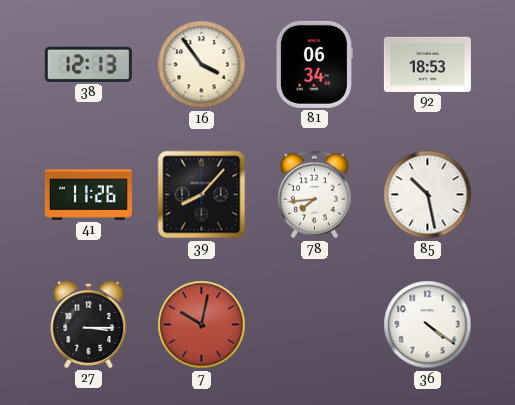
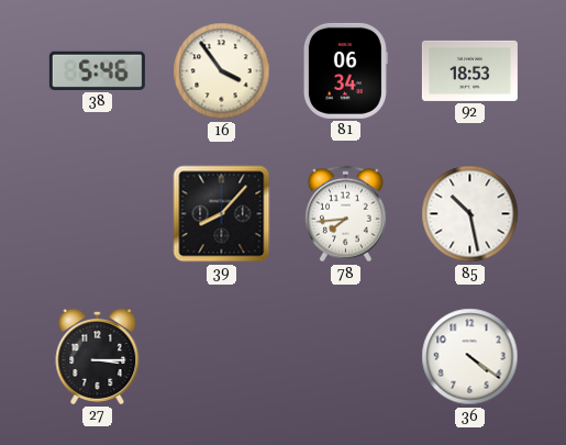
38: 12:13 -> 5:46 (97, 70)
41: 11:26 -> none (88, 195)
7: 10:02 -> none (202, 325)
